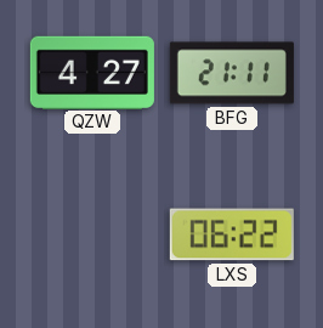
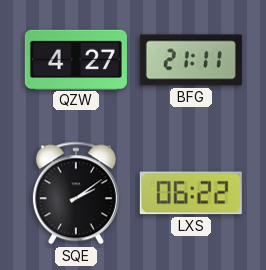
SQE: none -> 2:09 (76, 193)
